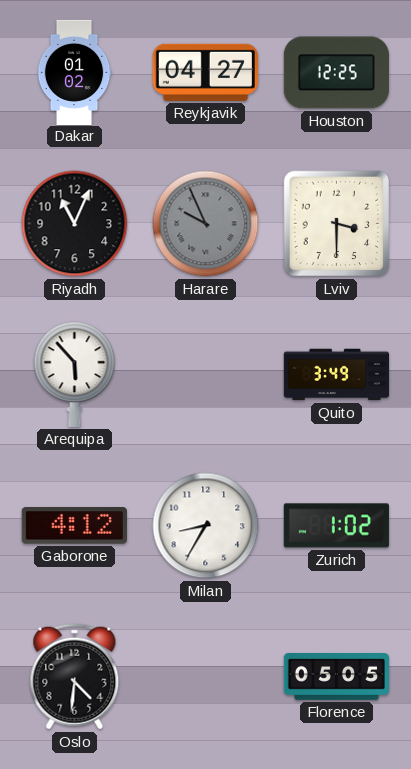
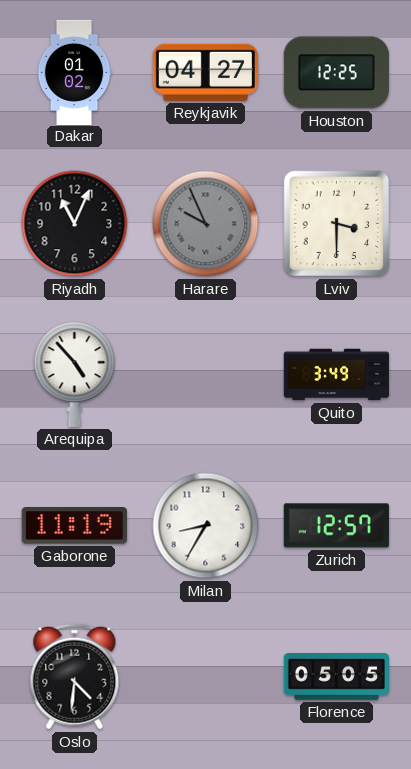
Arequipa: 5:53 -> 4:53 (75, 374)
Gaborone: 4:12 -> 11:19 (74, 526)
Zurich: 1:02 -> 12:57 (336, 526)
